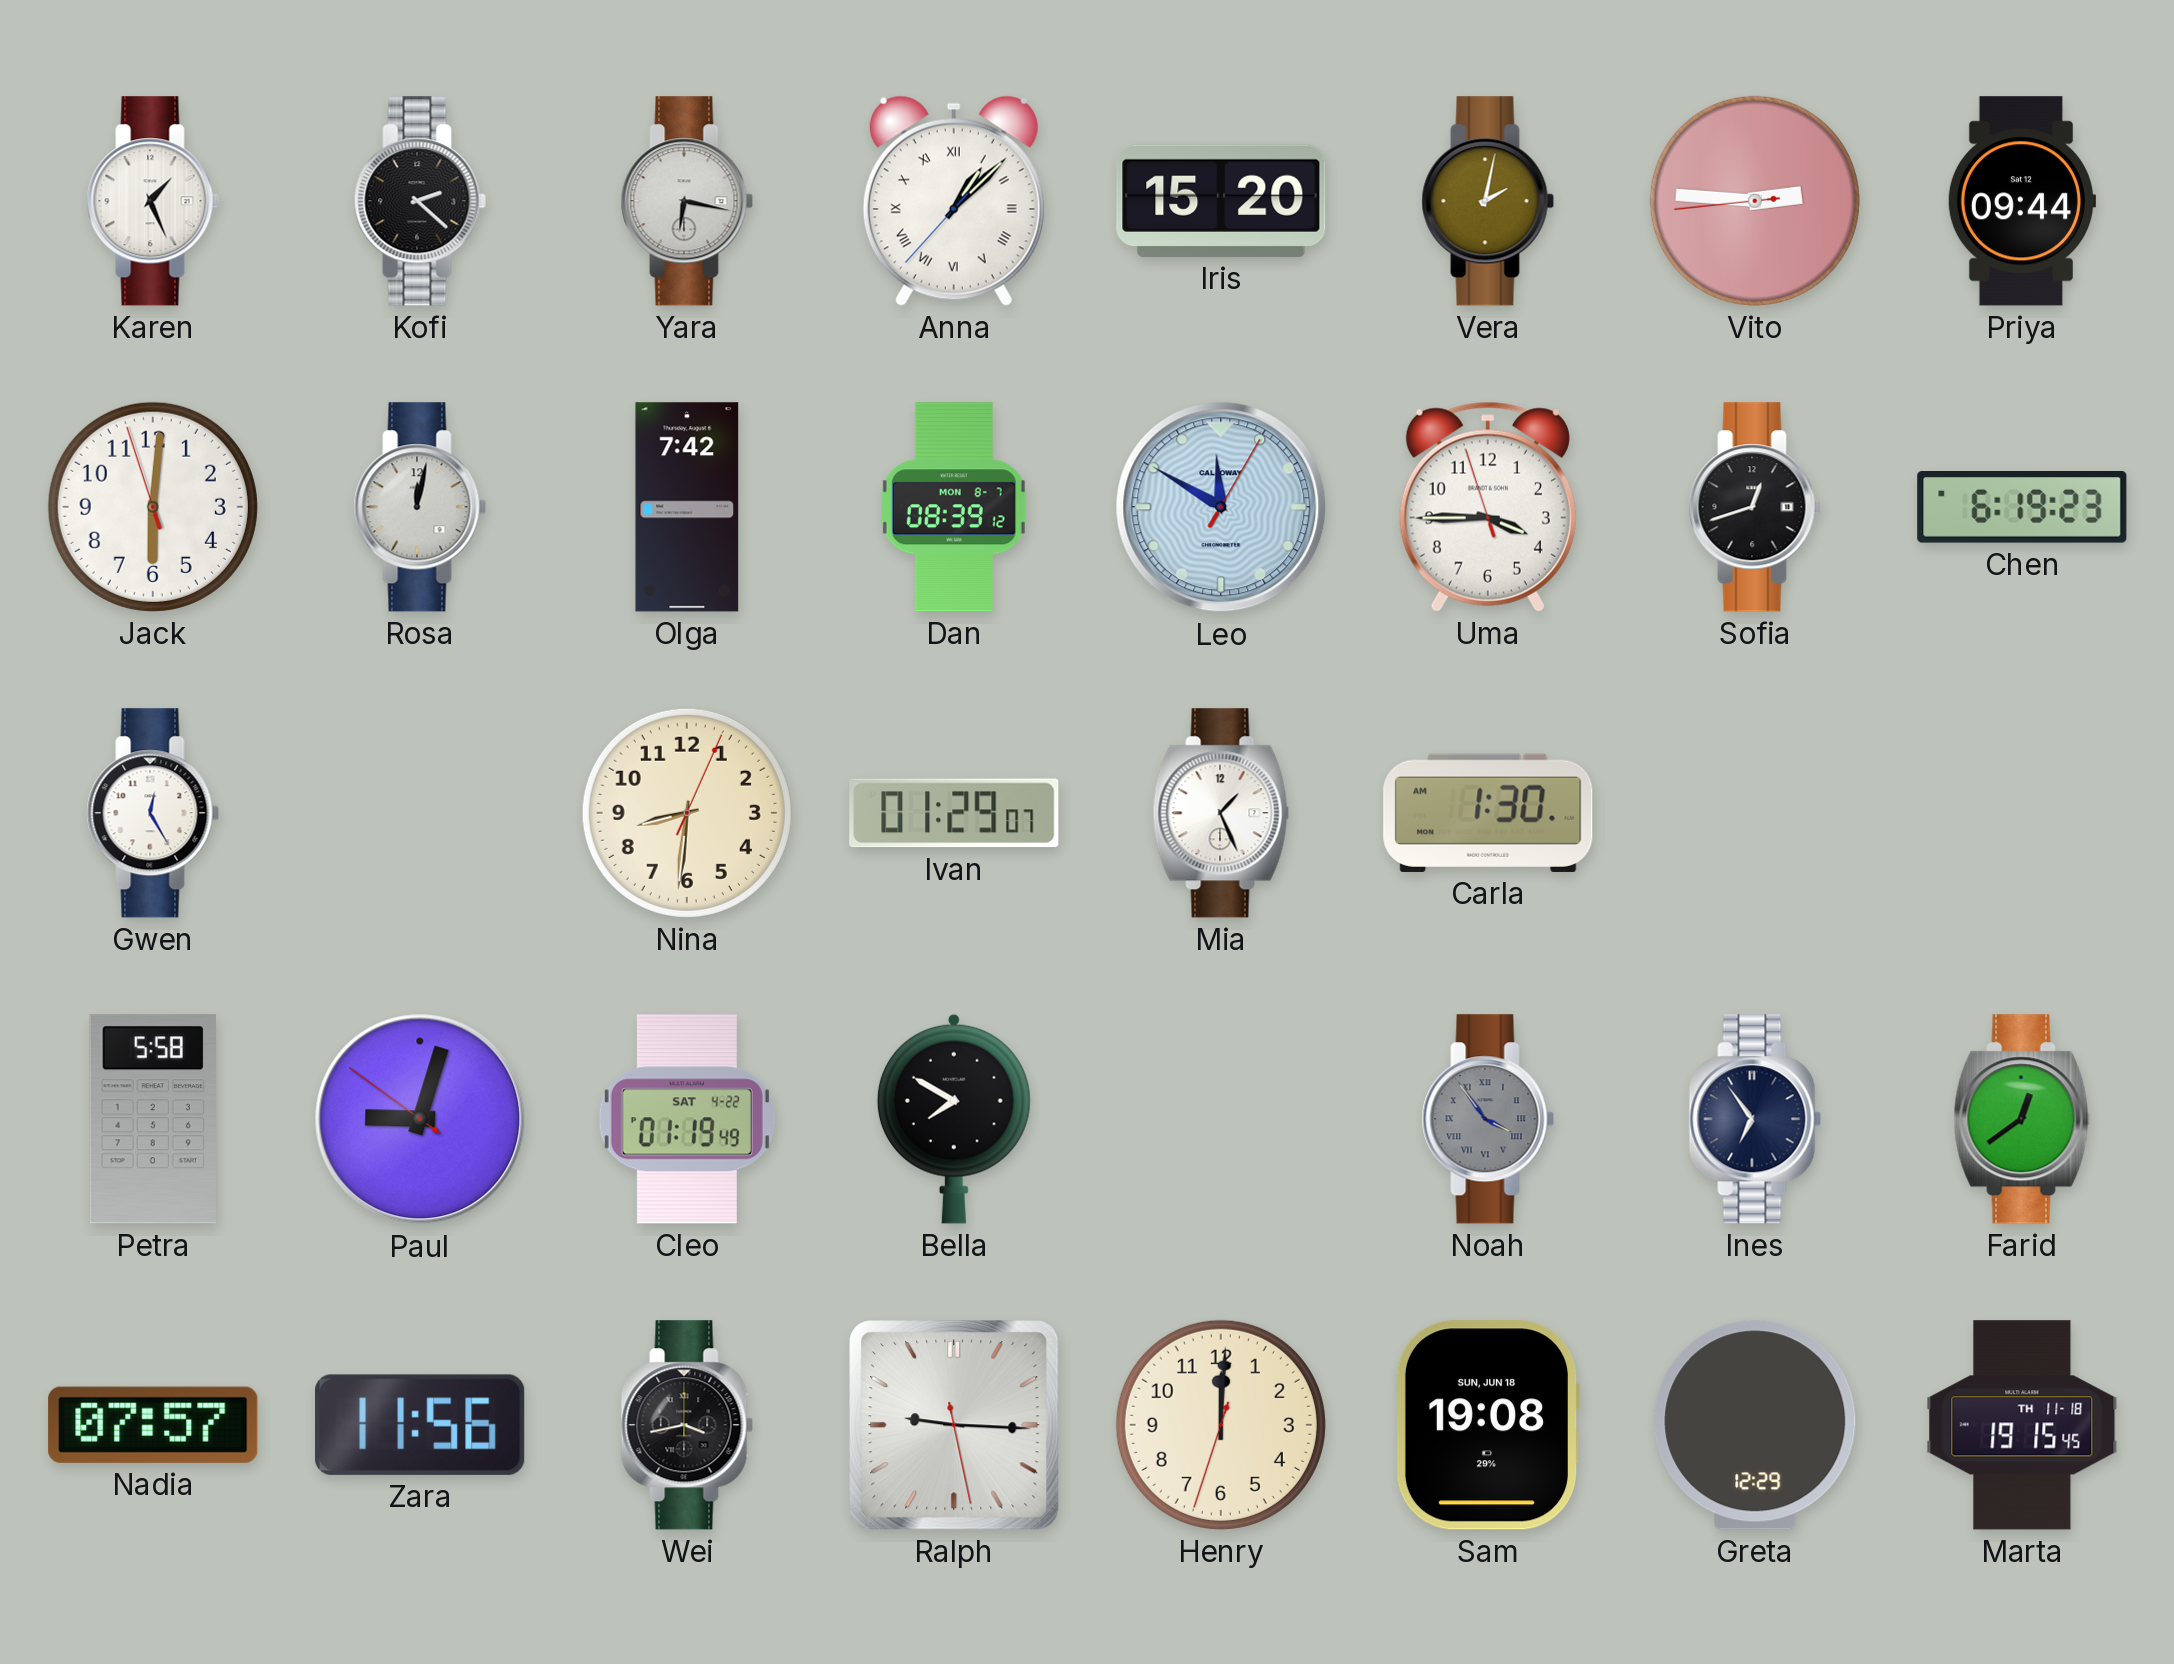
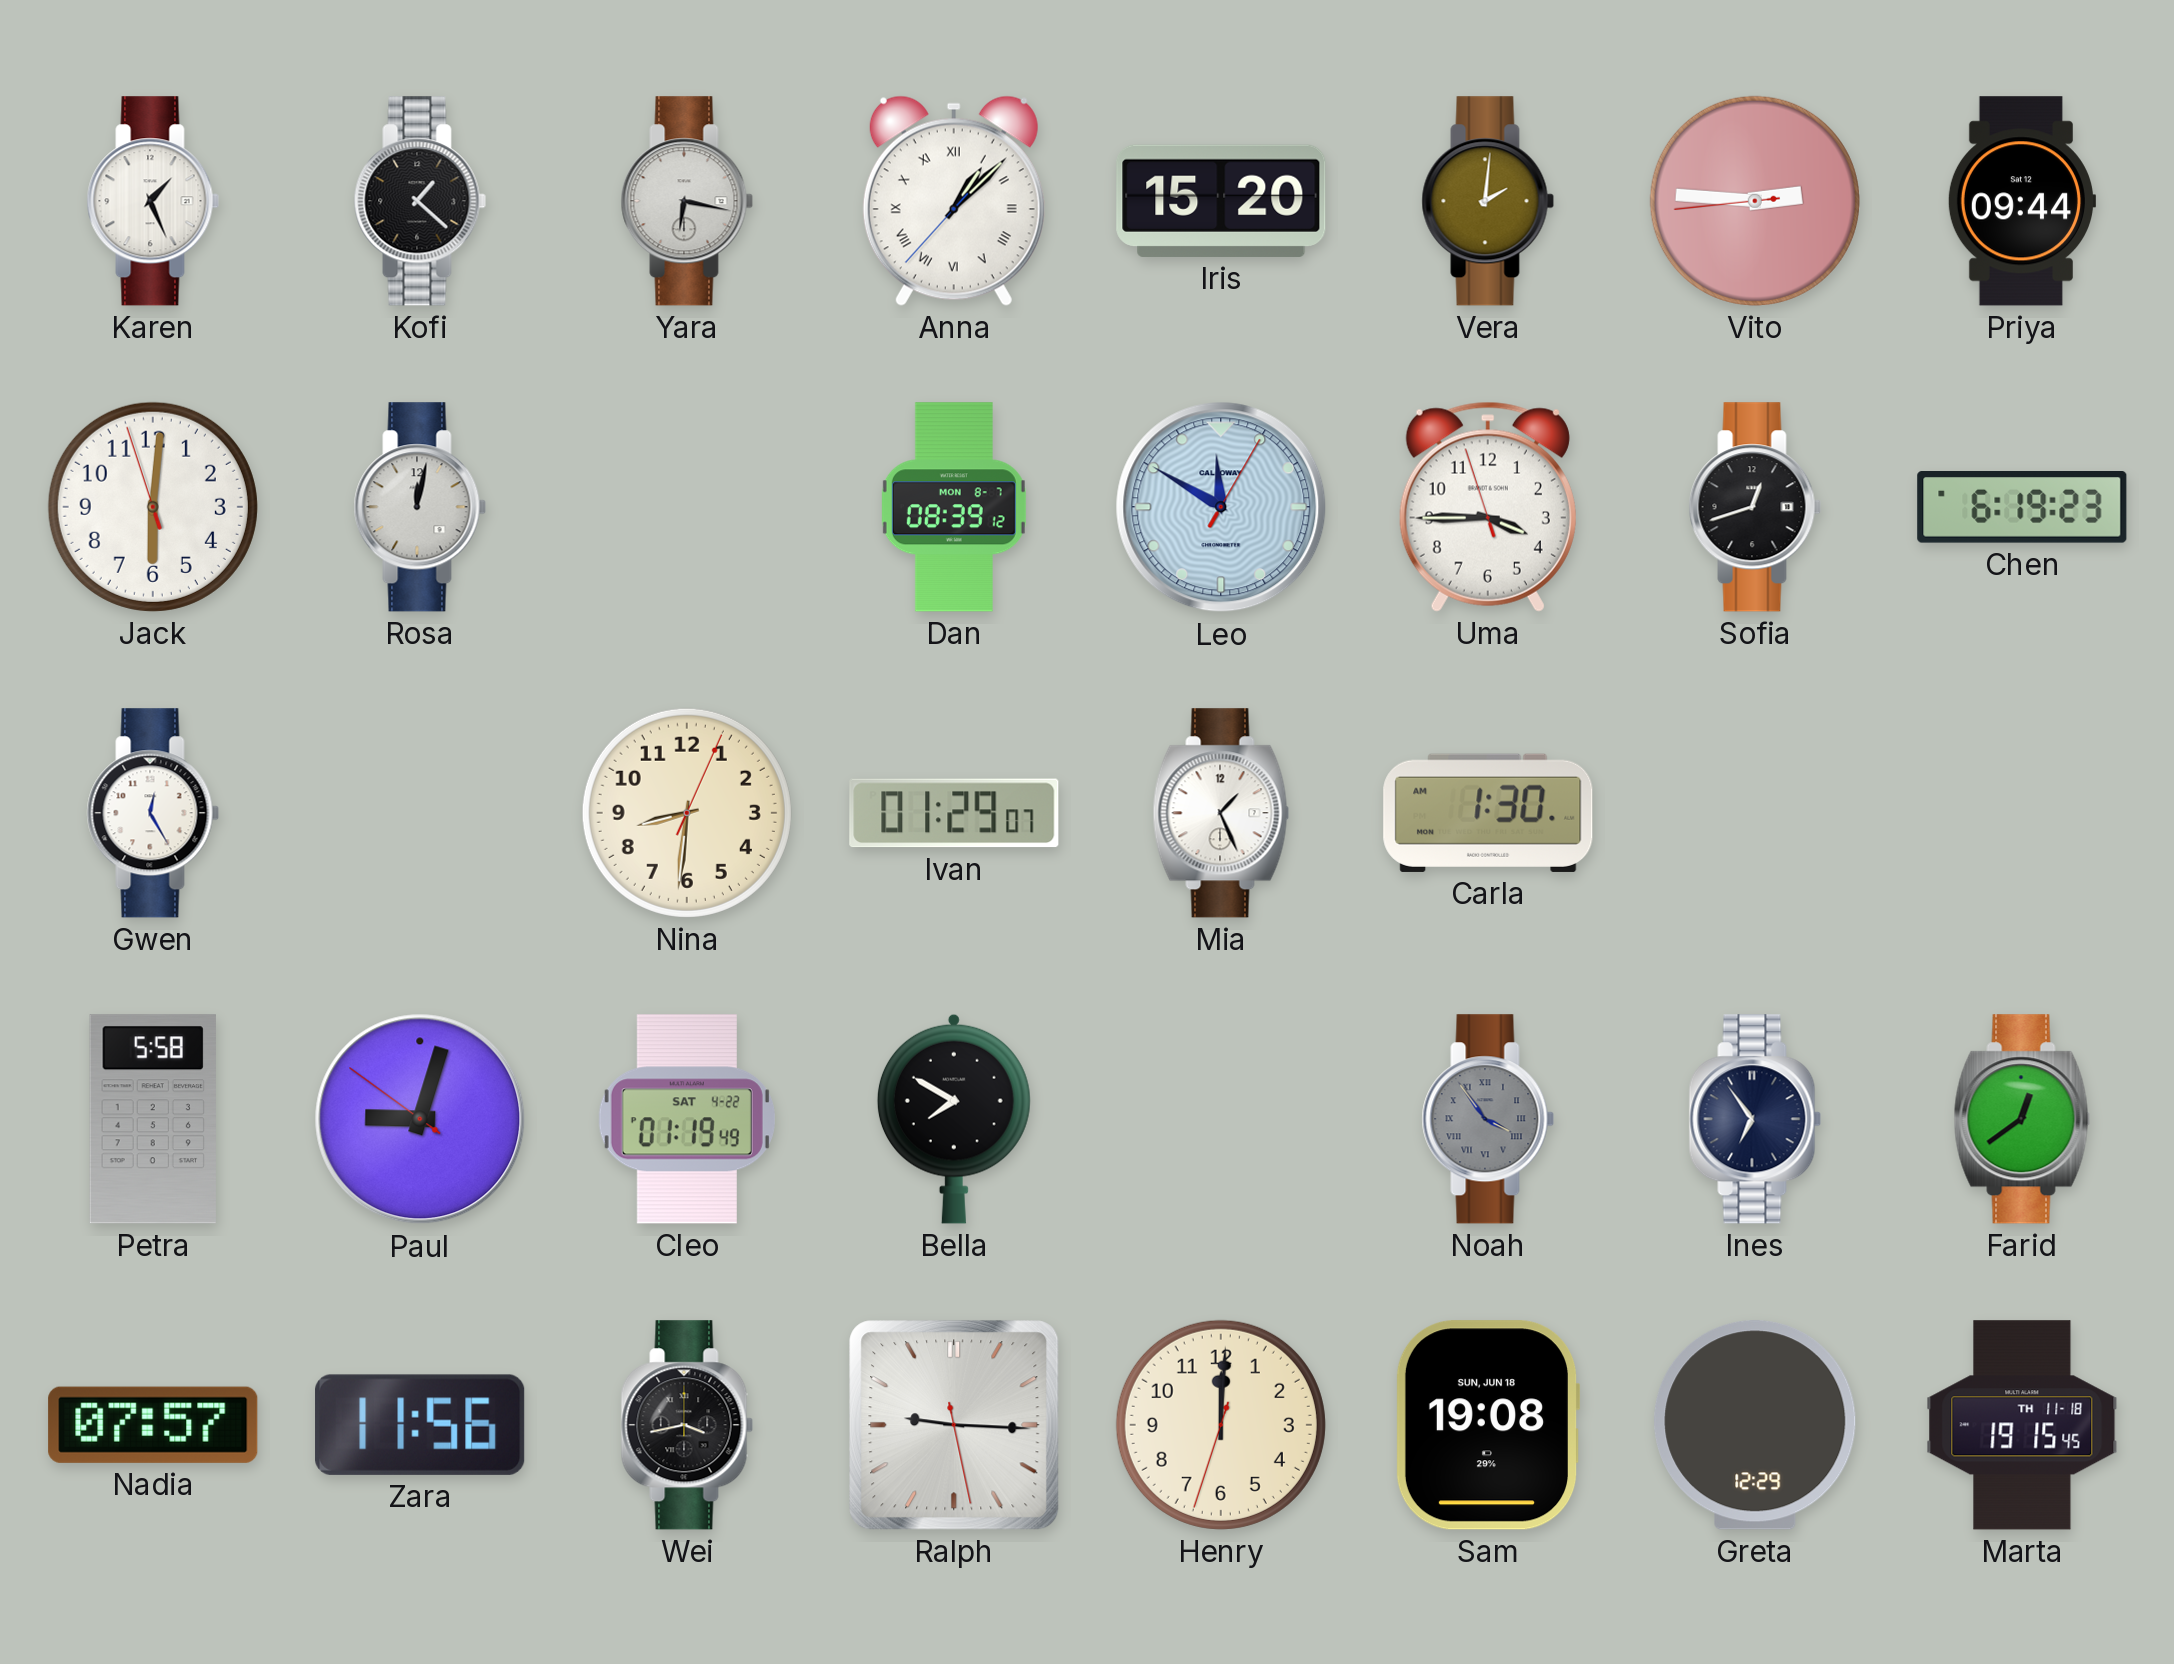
Kofi: 2:22 -> 1:22 (420, 201)
Vera: 2:02 -> 2:01 (1488, 201)
Olga: 7:42 -> none (687, 507)
